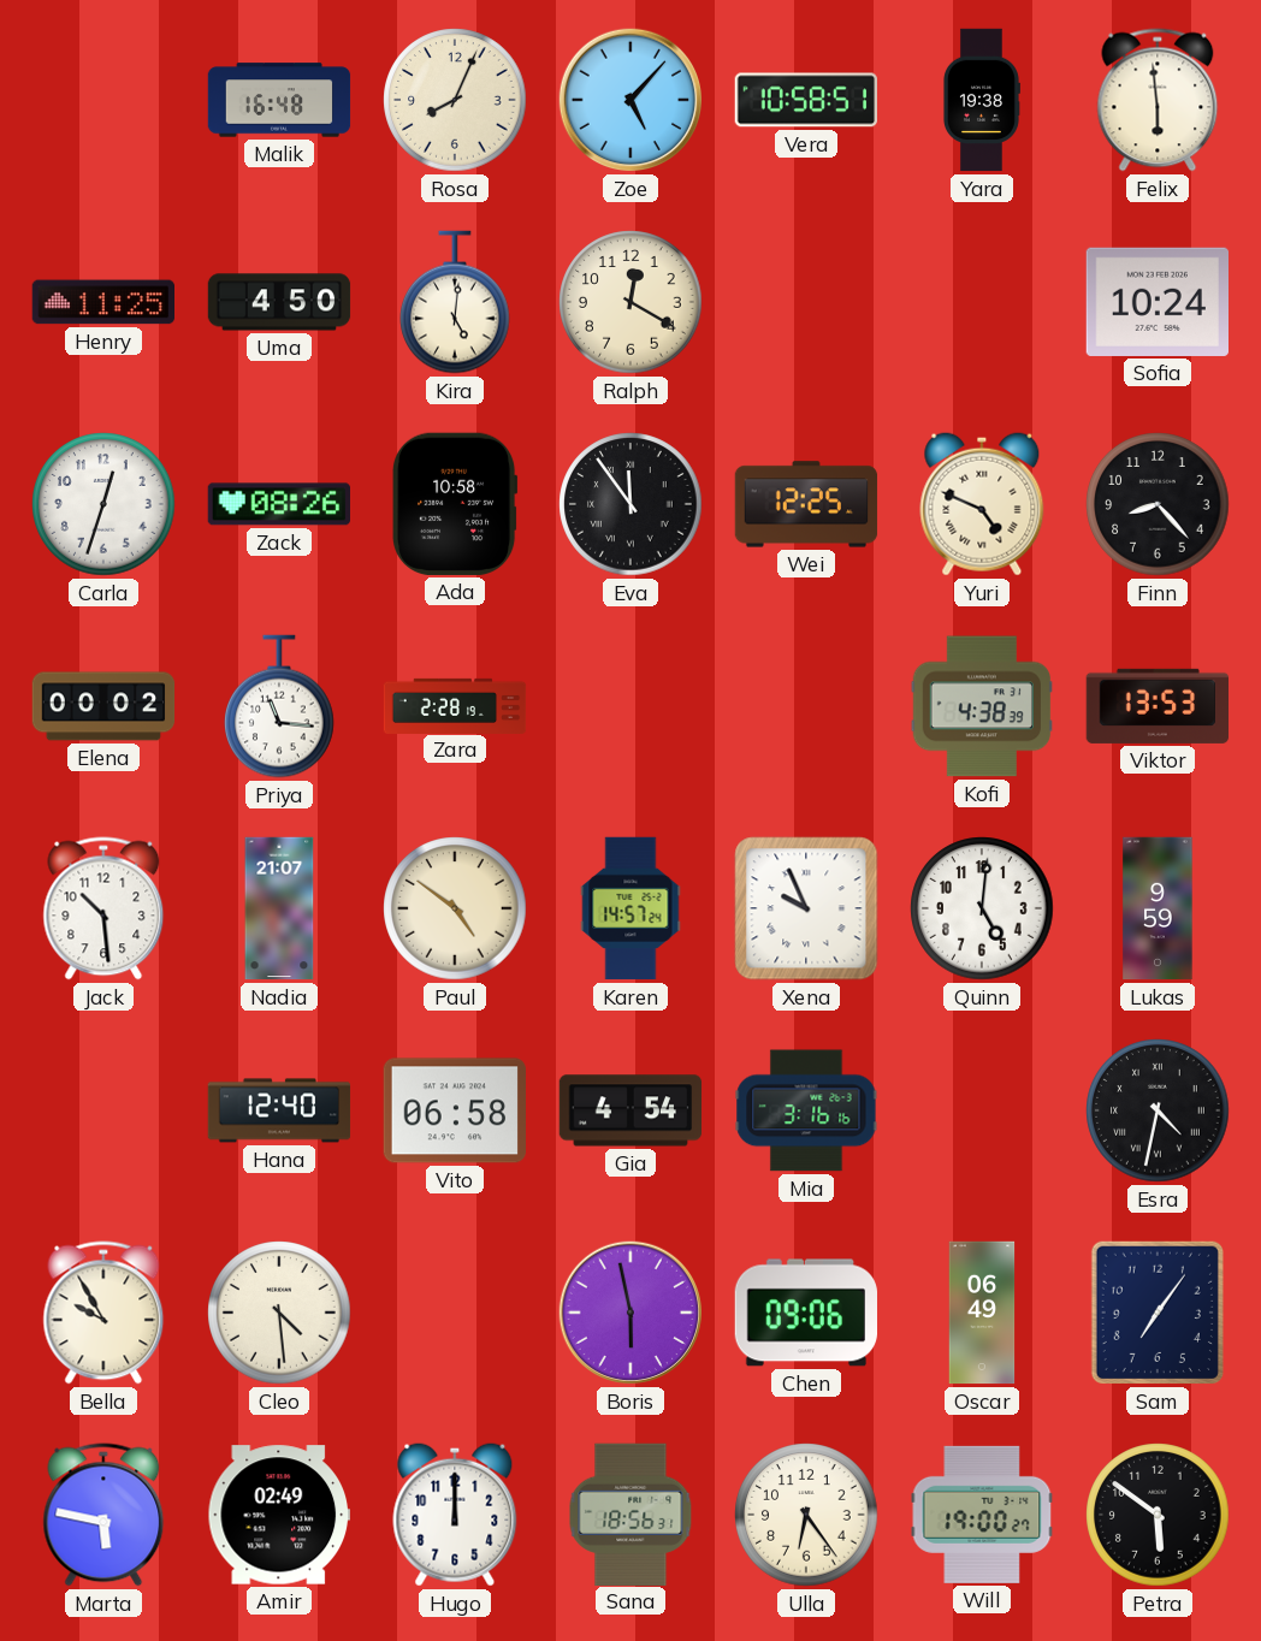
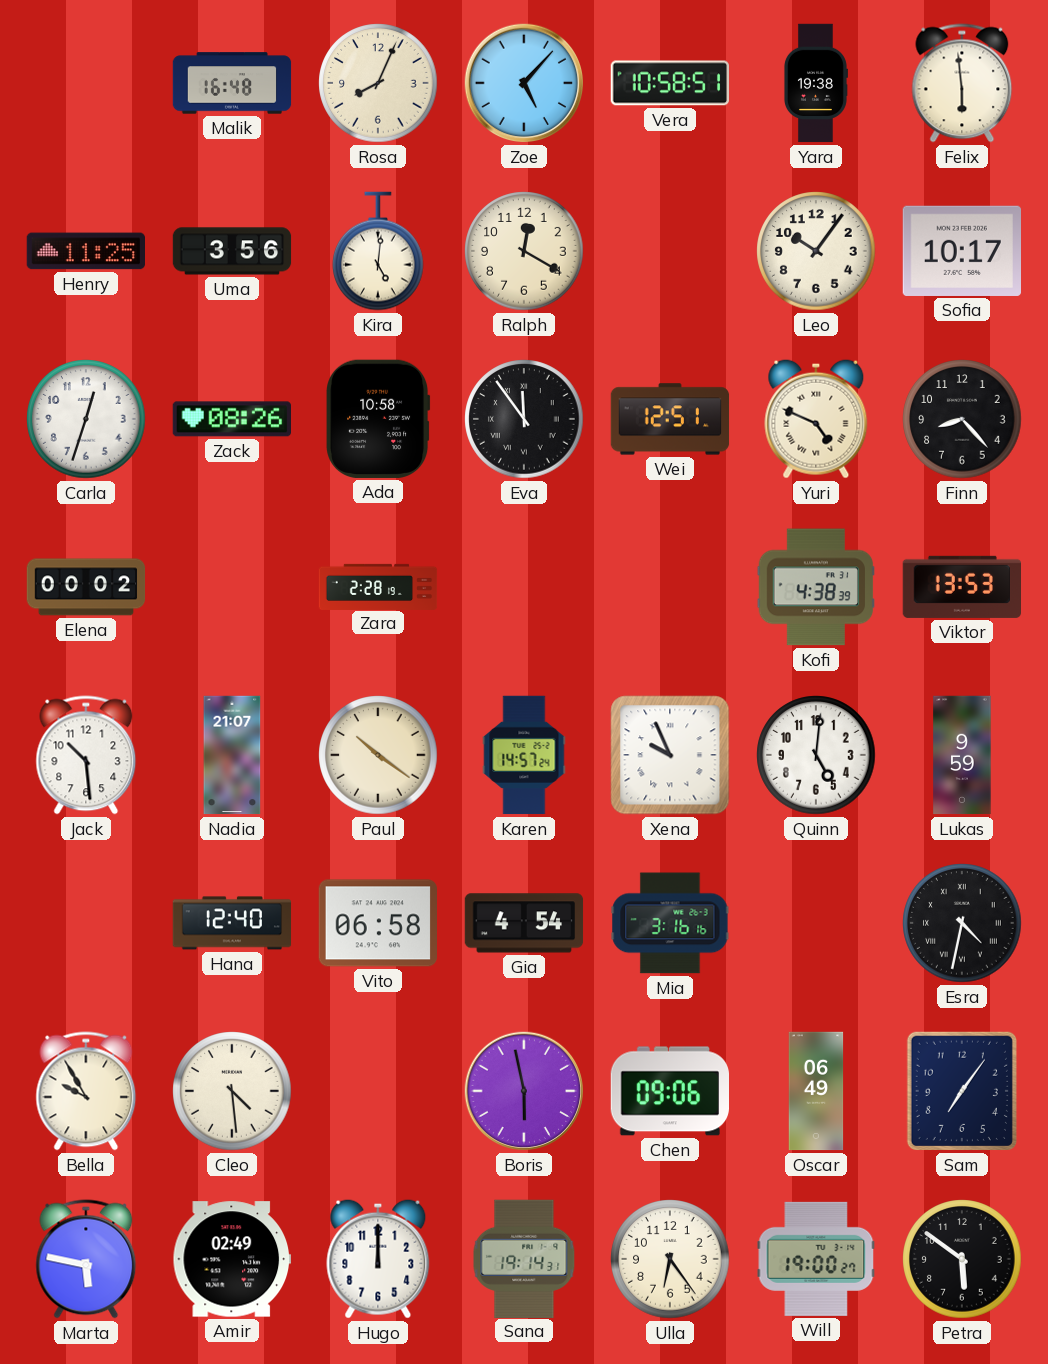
Uma: 4:50 -> 3:56 (232, 251)
Leo: none -> 10:06 (816, 251)
Sofia: 10:24 -> 10:17 (961, 251)
Wei: 12:25 -> 12:51 (670, 419)
Priya: 11:16 -> none (280, 706)
Paul: 4:51 -> 10:21 (378, 755)
Sana: 18:56 -> 19:14 (524, 1258)
